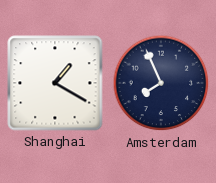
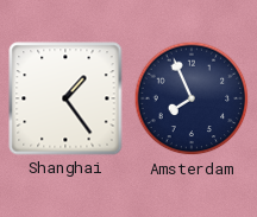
Shanghai: 1:20 -> 1:24 (65, 98)
